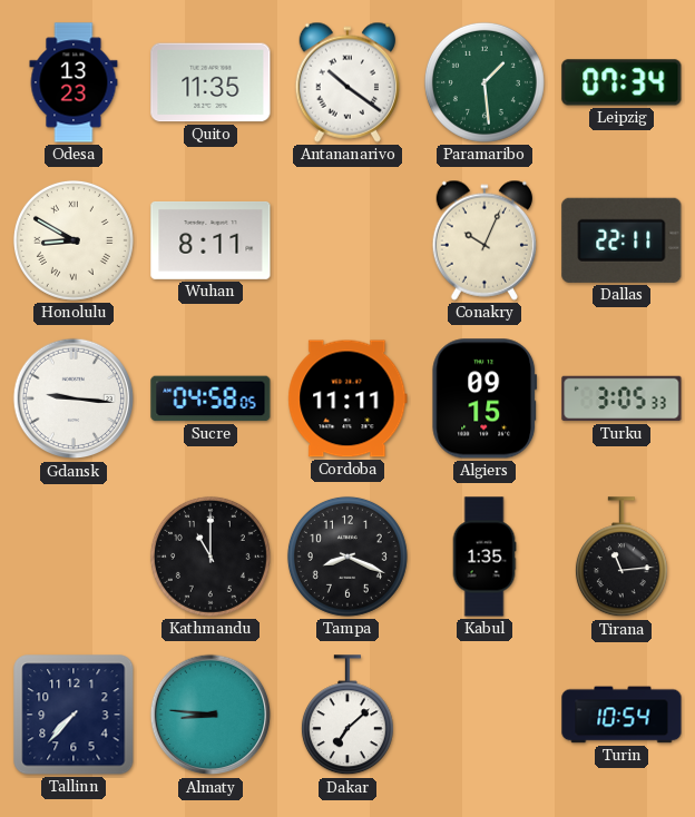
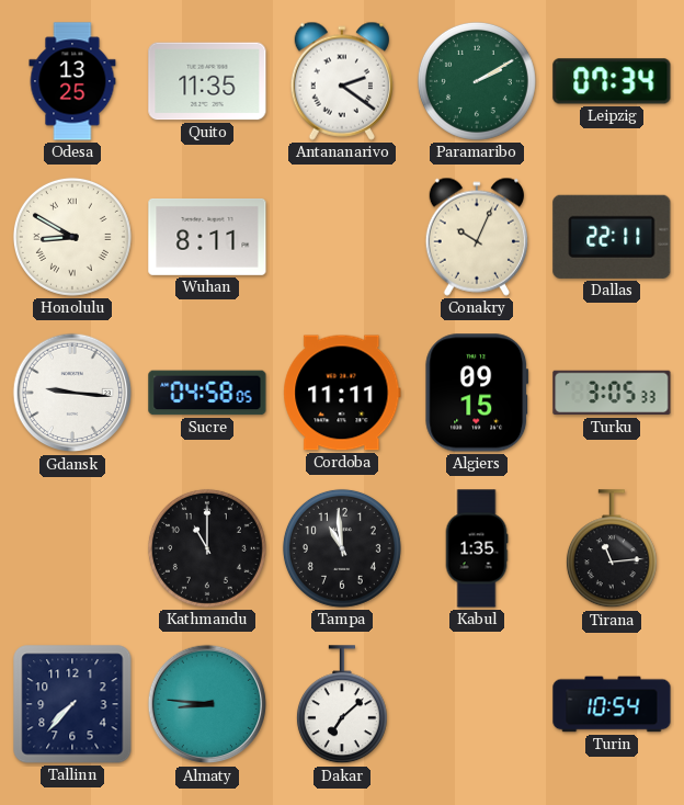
Odesa: 13:23 -> 13:25 (72, 81)
Antananarivo: 10:21 -> 2:21 (341, 81)
Paramaribo: 1:29 -> 2:10 (477, 81)
Tampa: 8:19 -> 10:59 (342, 548)
